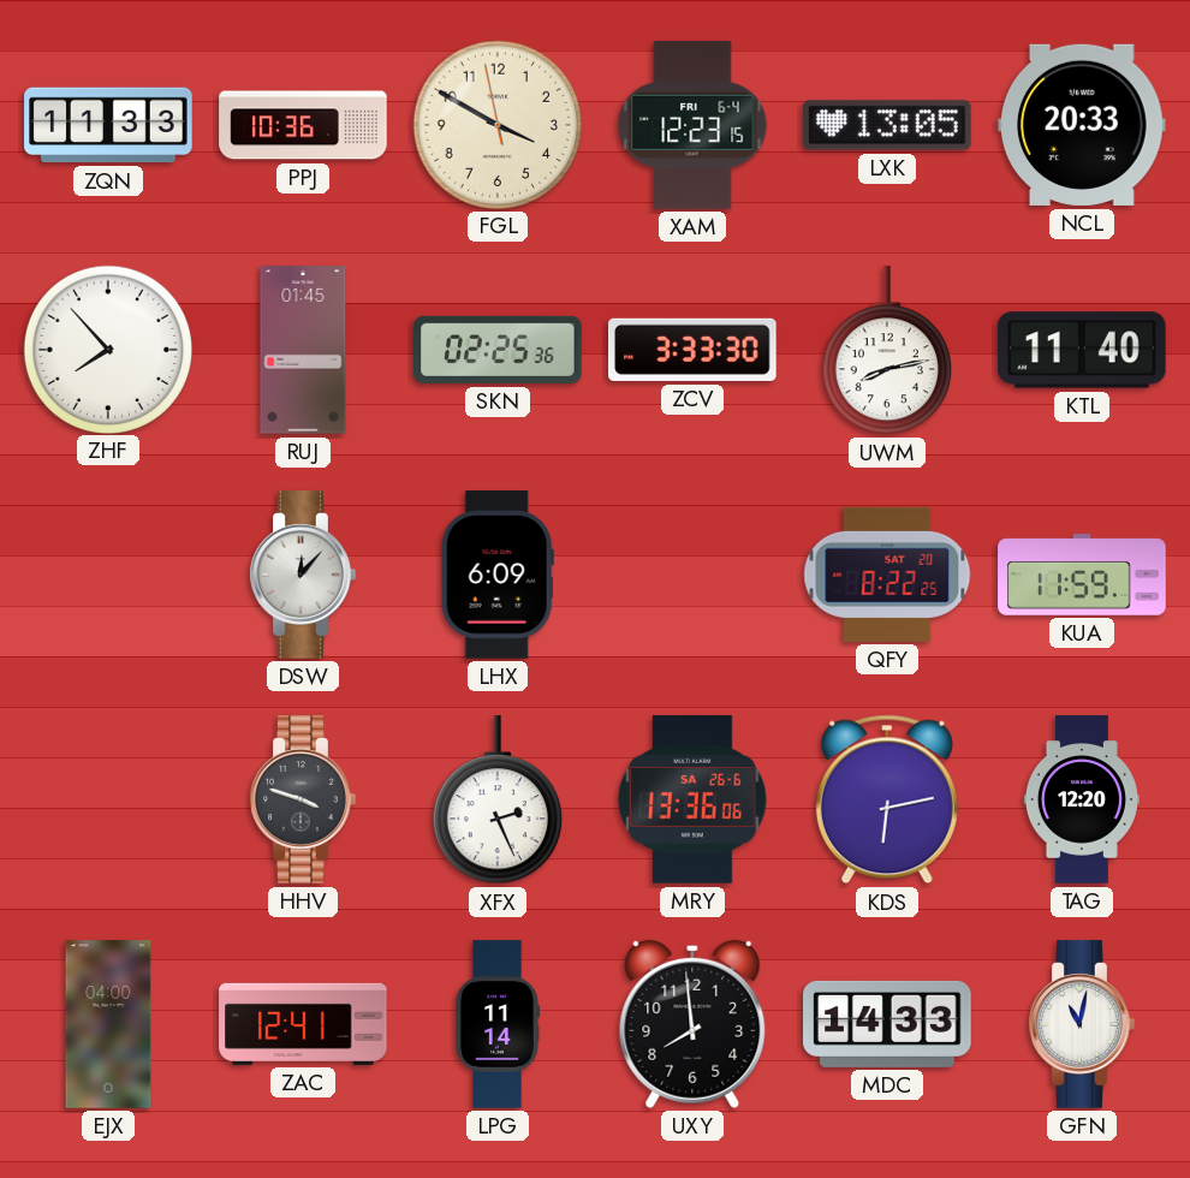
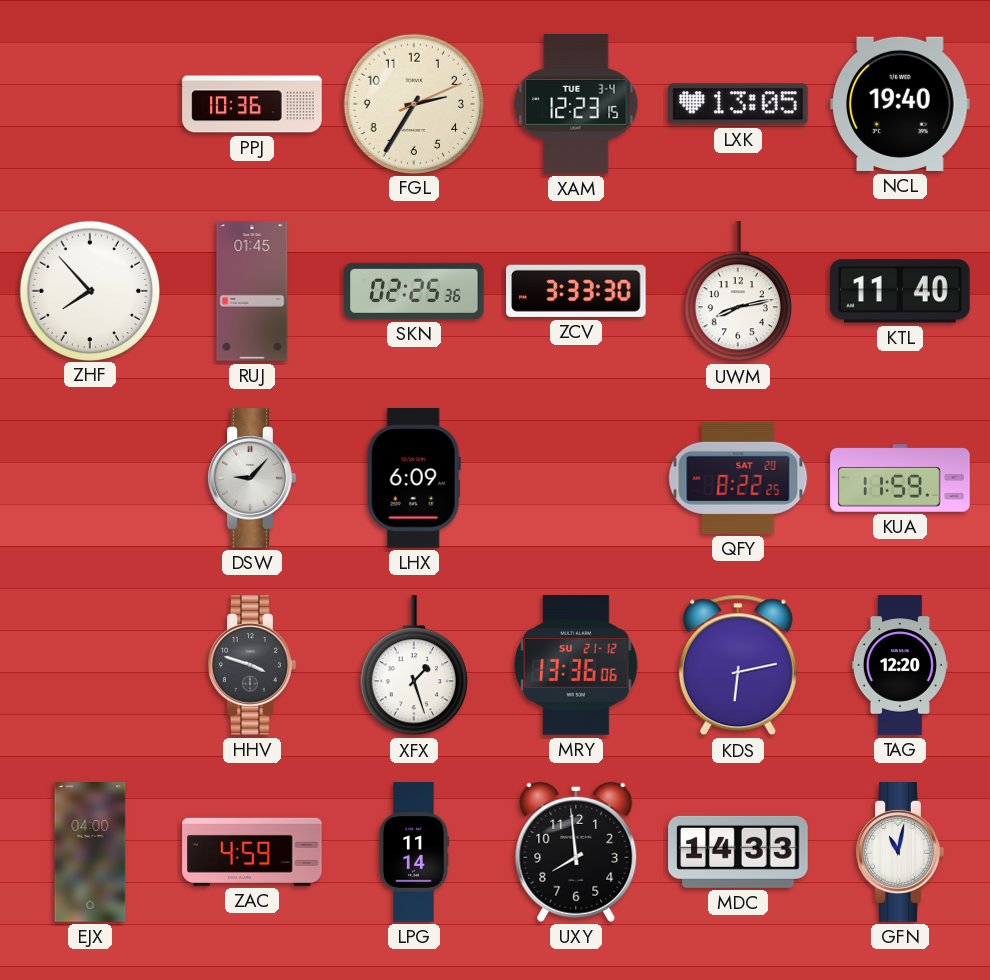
ZQN: 11:33 -> none (108, 125)
FGL: 3:49 -> 2:35 (413, 103)
XAM date: FRI 6-4 -> TUE 3-4 (576, 104)
NCL: 20:33 -> 19:40 (901, 104)
DSW: 12:07 -> 9:07 (252, 478)
XFX: 2:26 -> 1:27 (414, 666)
MRY date: SA 26-6 -> SU 21-12 (576, 665)
ZAC: 12:41 -> 4:59 (252, 852)
